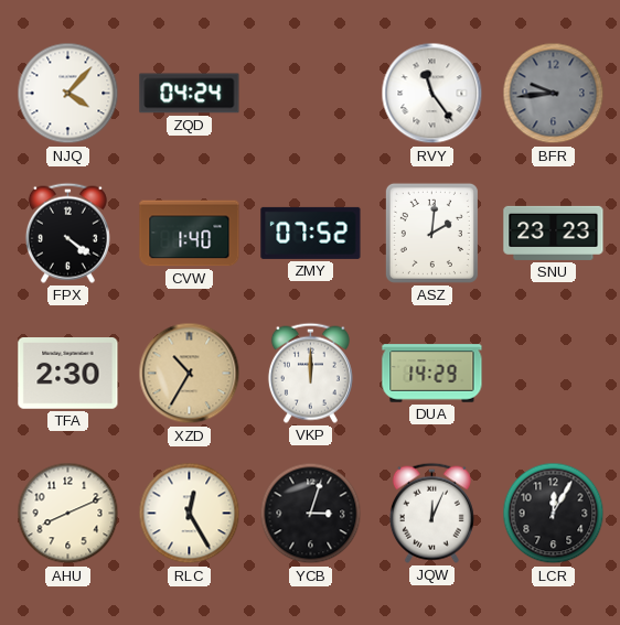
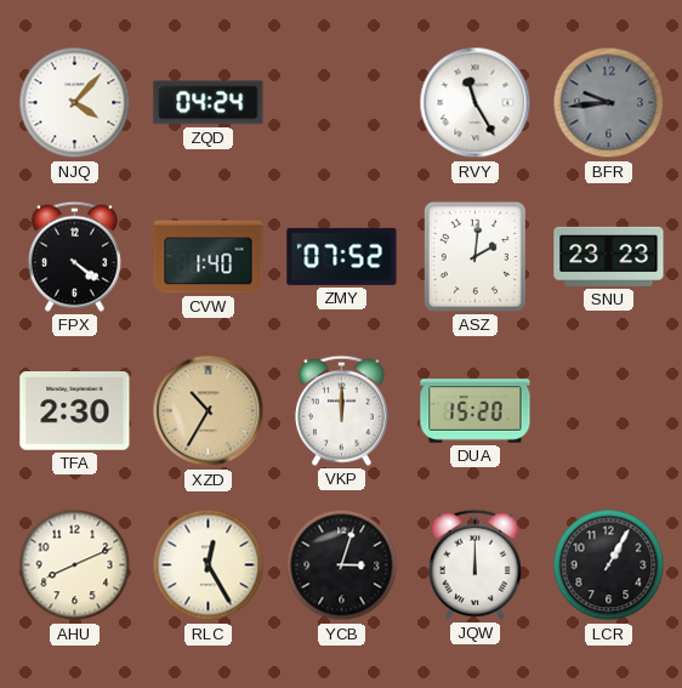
RVY: 11:24 -> 11:25 (476, 103)
DUA: 14:29 -> 15:20 (476, 411)
JQW: 12:04 -> 12:00 (474, 564)
LCR: 12:05 -> 1:05 (609, 565)
